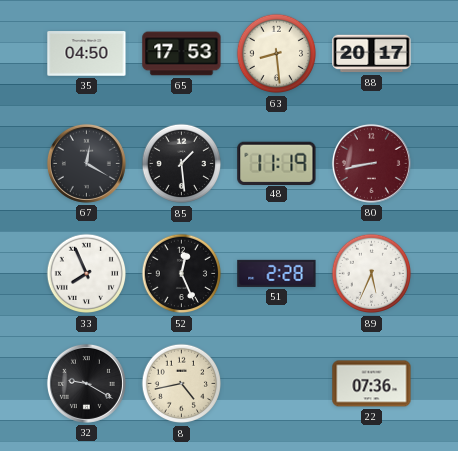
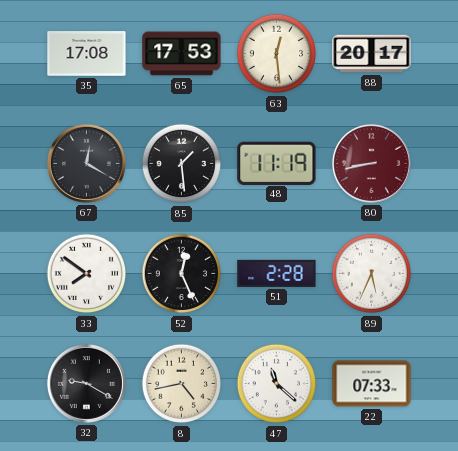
35: 04:50 -> 17:08 (87, 54)
63: 8:29 -> 12:29 (277, 54)
33: 7:56 -> 7:51 (87, 274)
47: none -> 11:22 (277, 384)
22: 07:36 -> 07:33 (372, 384)
